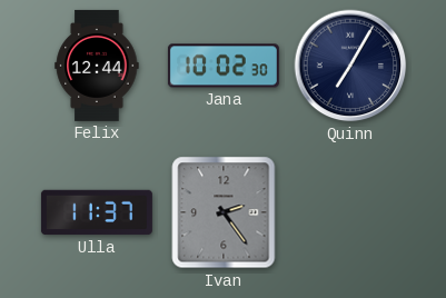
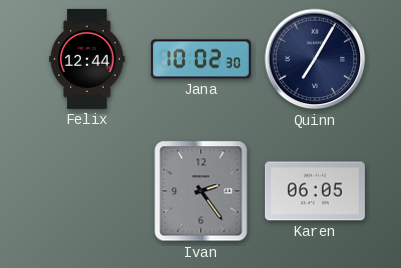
Ulla: 11:37 -> none (97, 212)
Karen: none -> 06:05 (315, 191)
